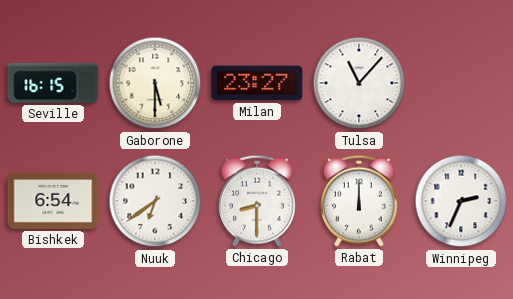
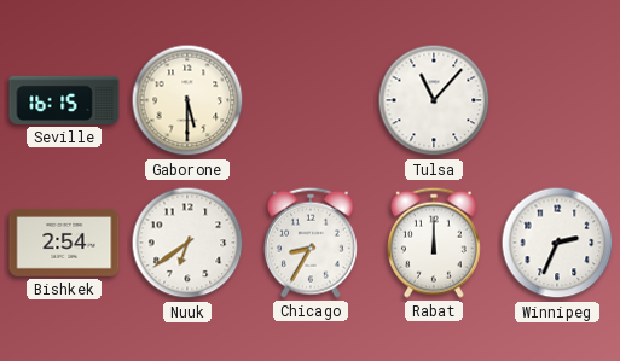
Milan: 23:27 -> none (257, 83)
Bishkek: 6:54 -> 2:54 (64, 243)
Chicago: 8:30 -> 8:35 (311, 243)
